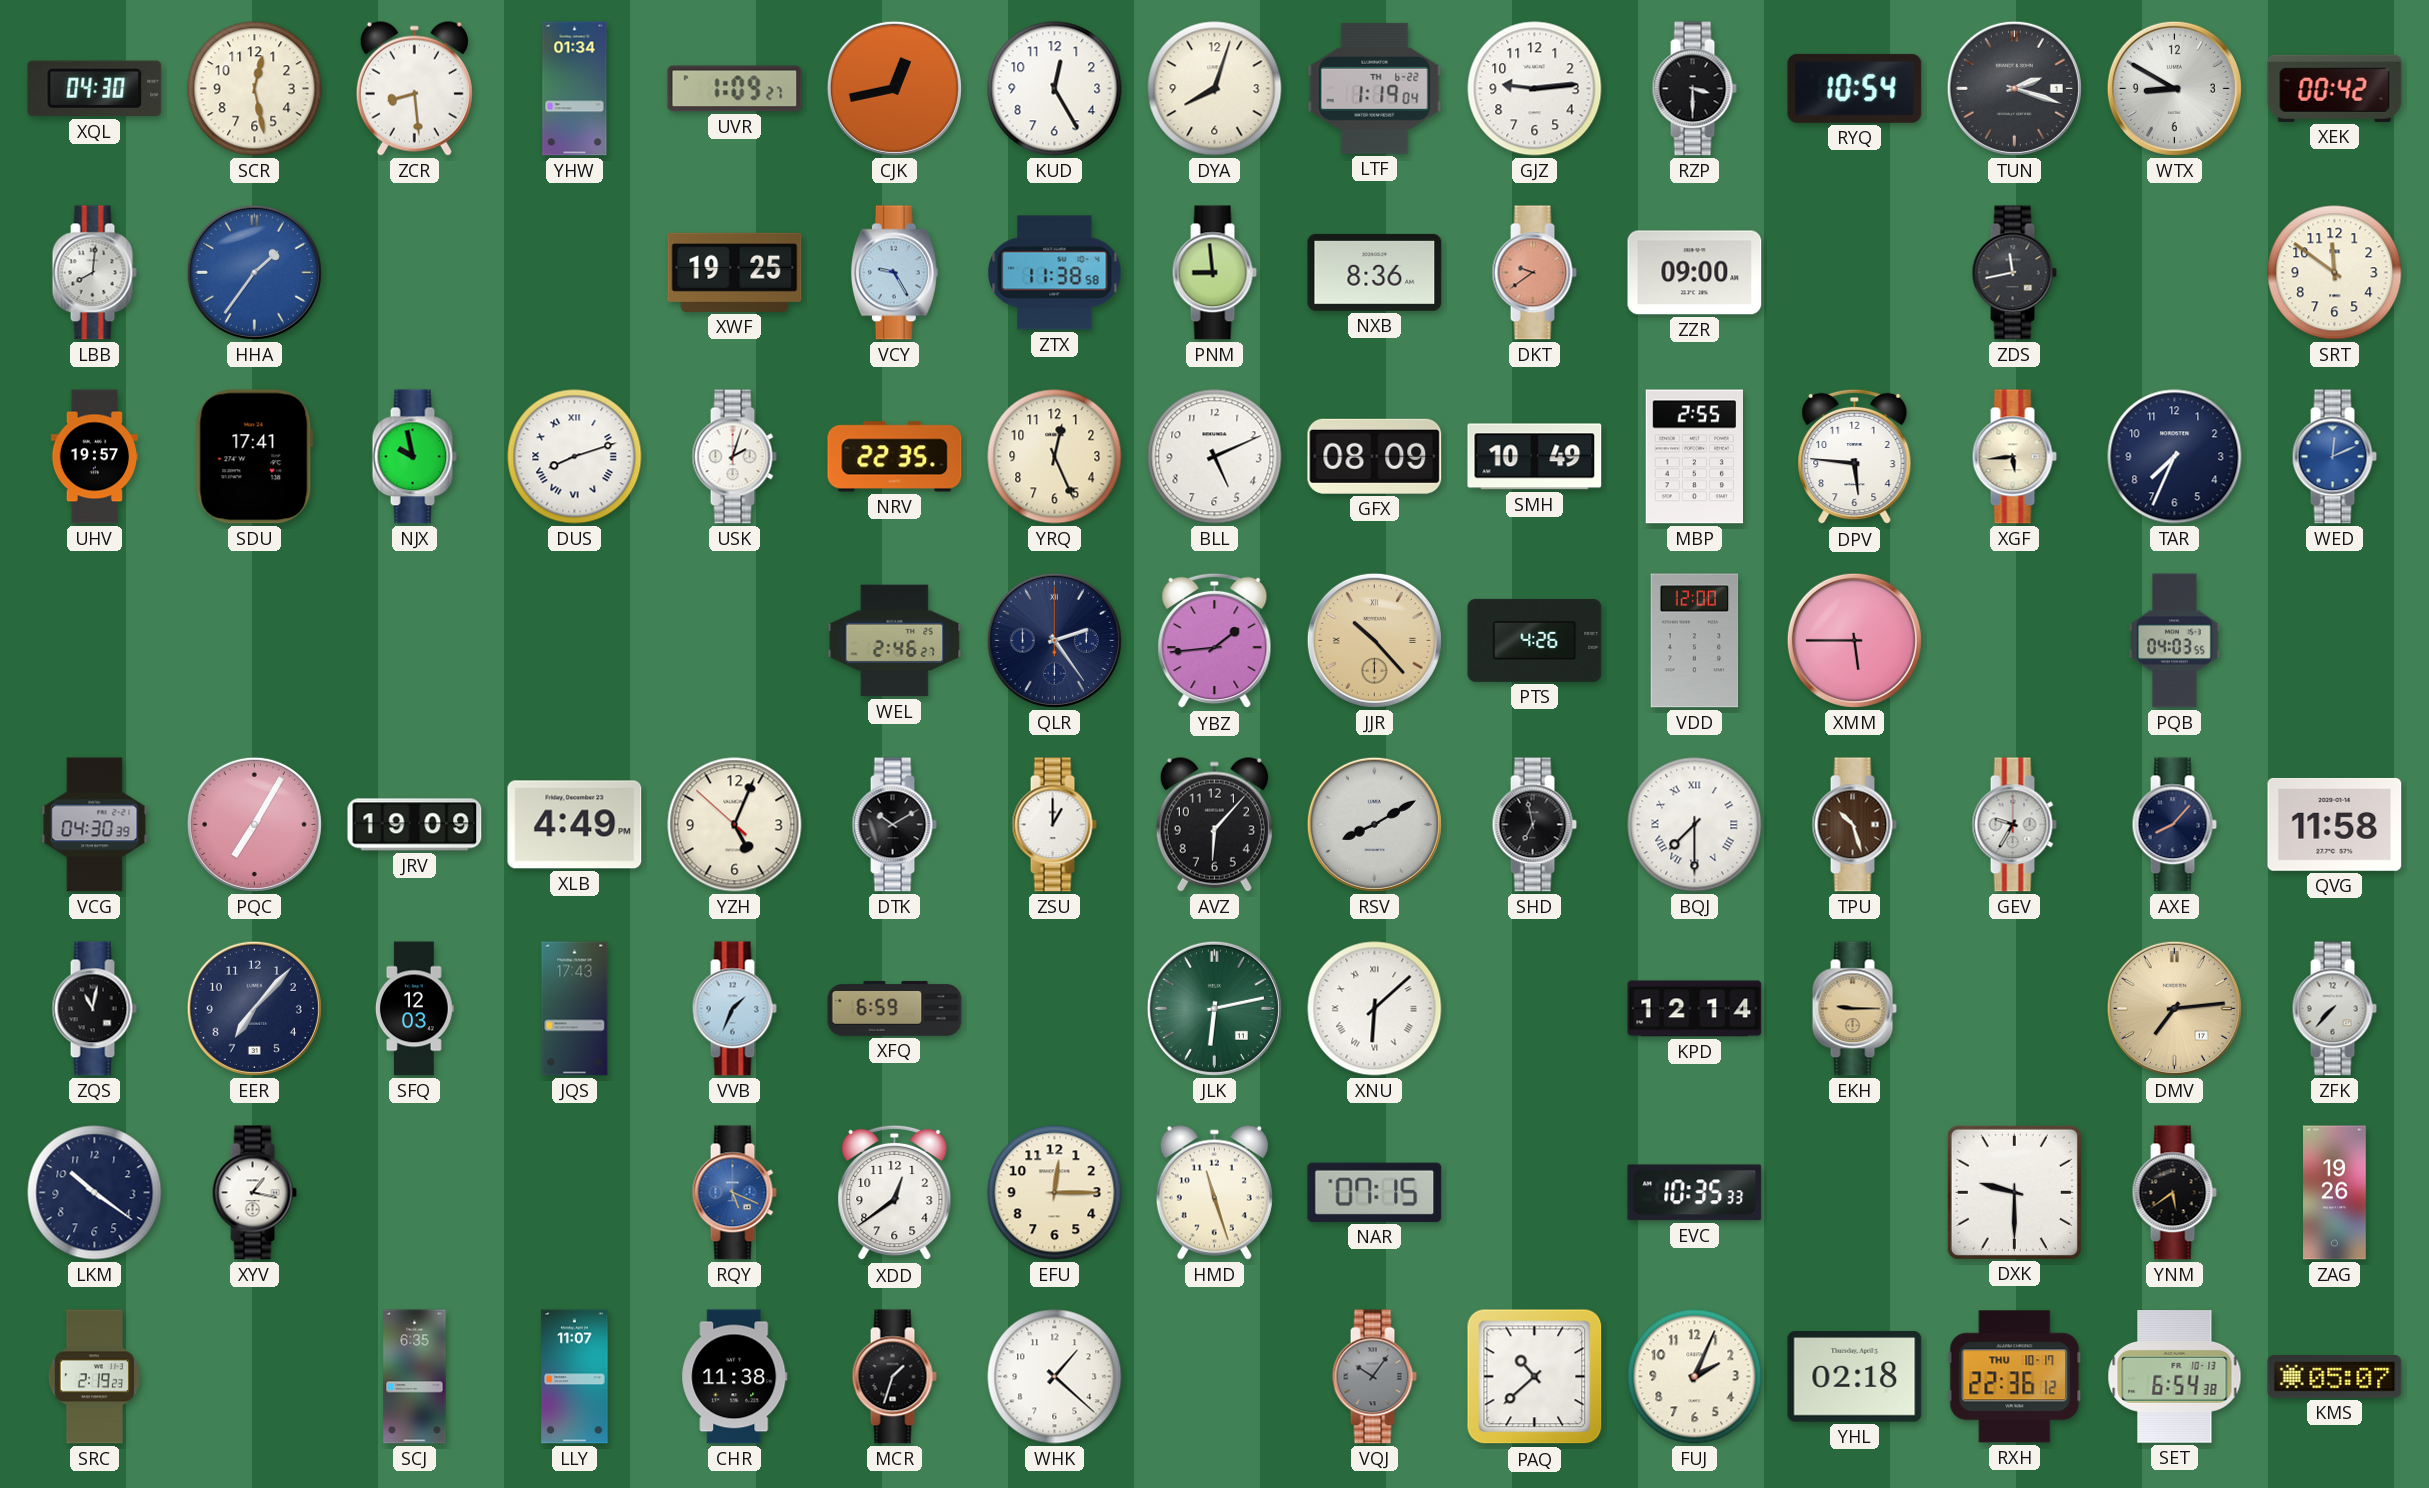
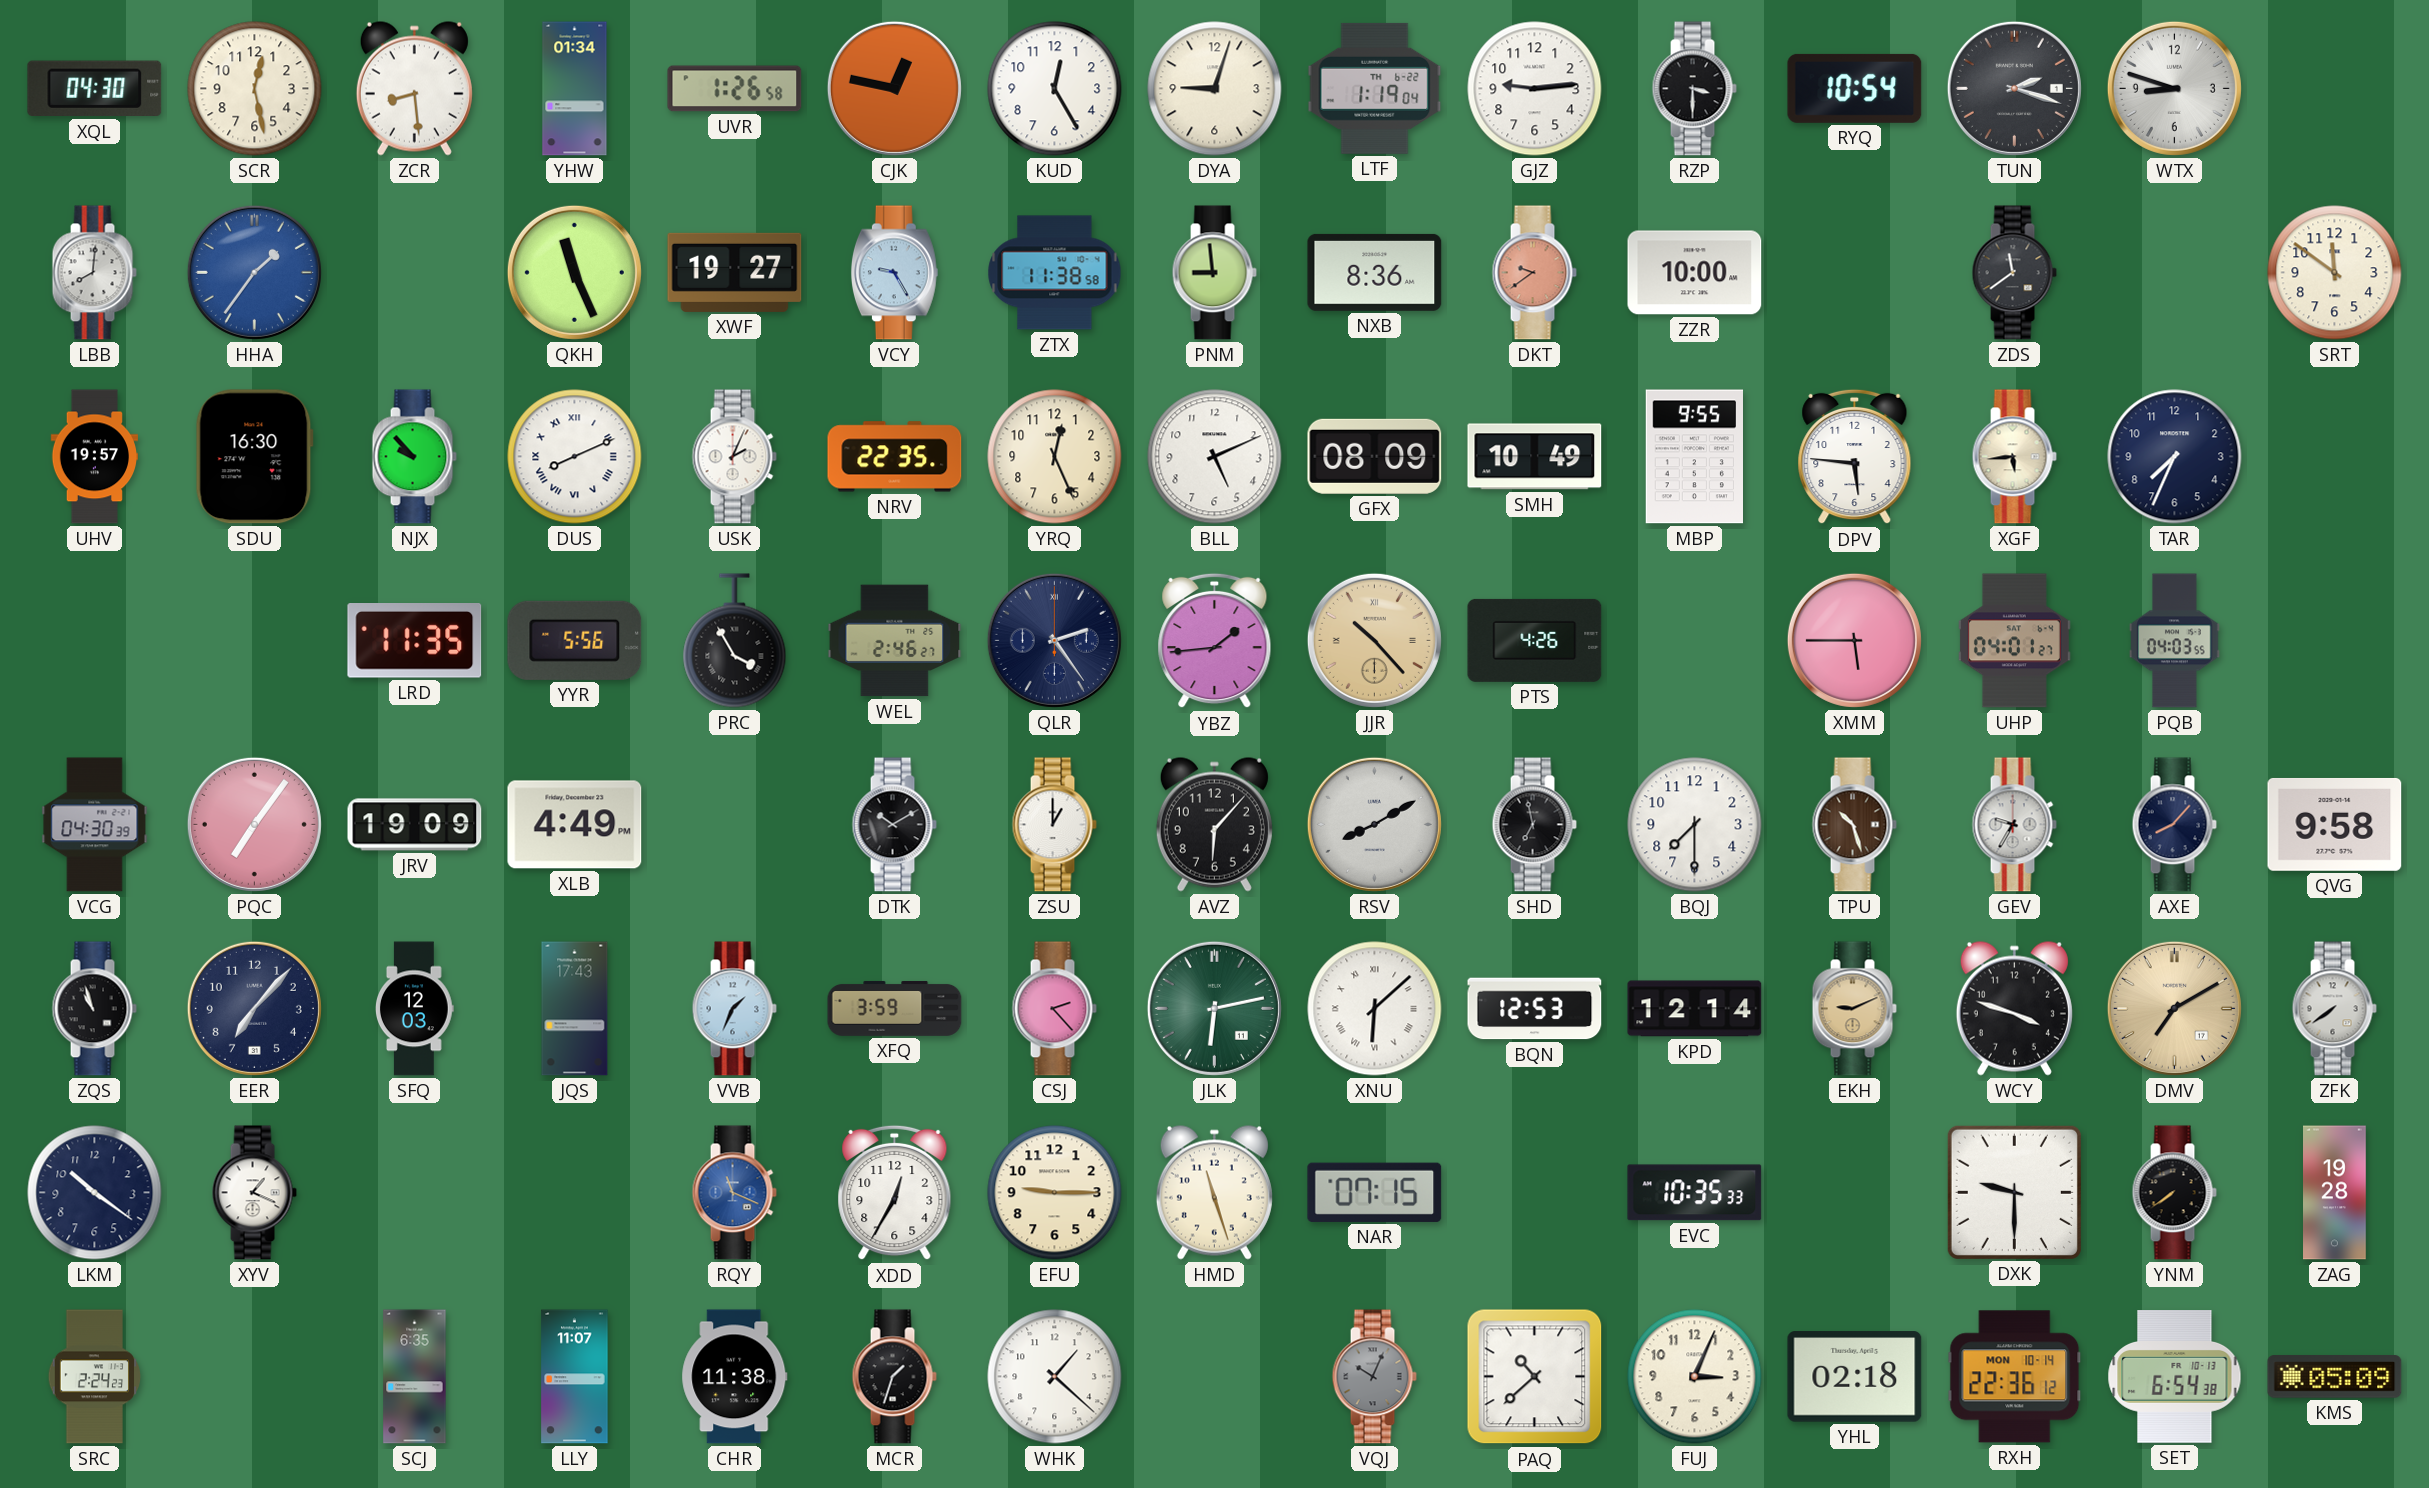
UVR: 1:09 -> 1:26 (735, 89)
CJK: 12:43 -> 12:47 (894, 88)
DYA: 8:03 -> 9:03 (1215, 89)
WTX: 8:50 -> 8:48 (2174, 88)
XEK: 00:42 -> none (2335, 88)
QKH: none -> 11:26 (574, 272)
XWF: 19:25 -> 19:27 (735, 272)
ZZR: 09:00 -> 10:00 (1695, 273)
ZDS: 11:43 -> 11:39 (2014, 273)
SDU: 17:41 -> 16:30 (254, 457)
NJX: 9:58 -> 9:53 (414, 457)
DUS: 8:12 -> 8:11 (575, 457)
USK: 2:03 -> 2:04 (734, 457)
MBP: 2:55 -> 9:55 (1694, 457)
WED: 12:11 -> none (2334, 457)
LRD: none -> 11:35 (415, 641)
YYR: none -> 5:56 (575, 640)
PRC: none -> 3:55 (735, 641)
VDD: 12:00 -> none (1695, 641)
UHP: none -> 04:01 (2014, 641)
PQC: 7:05 -> 7:06 (254, 824)
YZH: 5:03 -> none (735, 825)
BQJ numerals: Roman -> Arabic (1695, 825)
QVG: 11:58 -> 9:58 (2335, 824)
ZQS: 11:02 -> 10:57 (94, 1009)
XFQ: 6:59 -> 3:59 (895, 1009)
CSJ: none -> 2:23 (1054, 1009)
BQN: none -> 12:53 (1535, 1009)
EKH: 9:15 -> 9:11 (1854, 1009)
WCY: none -> 3:48 (2014, 1008)
DMV: 7:14 -> 7:10 (2174, 1008)
ZFK: 7:37 -> 7:39 (2334, 1009)
XYV: 1:17 -> 1:19 (254, 1193)
RQY: 5:19 -> 11:19 (734, 1193)
XDD: 12:39 -> 12:35 (895, 1193)
EFU: 12:15 -> 9:15 (1055, 1193)
YNM: 5:39 -> 7:39 (2174, 1193)
ZAG: 19:26 -> 19:28 (2335, 1193)
SRC: 2:19 -> 2:24 (94, 1377)
VQJ: 10:06 -> 10:04 (1374, 1377)
FUJ: 2:04 -> 3:04 (1695, 1377)
RXH date: THU 10-17 -> MON 10-14 (2015, 1377)
KMS: 05:07 -> 05:09 (2335, 1377)
